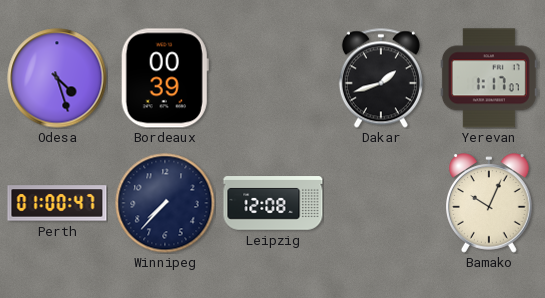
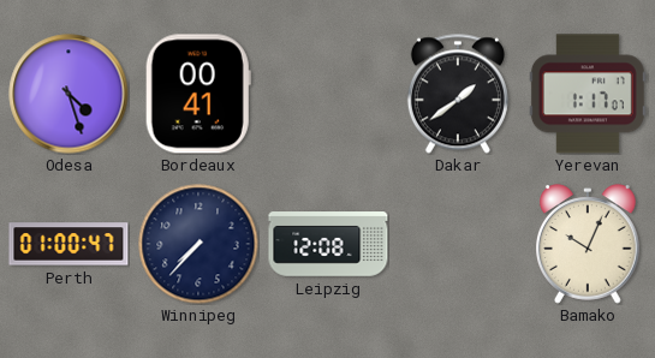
Bordeaux: 00:39 -> 00:41 (198, 94)
Dakar: 1:42 -> 1:39 (458, 94)
